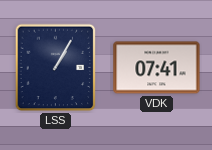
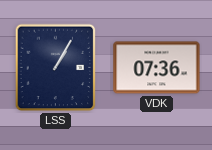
VDK: 07:41 -> 07:36 (157, 68)
